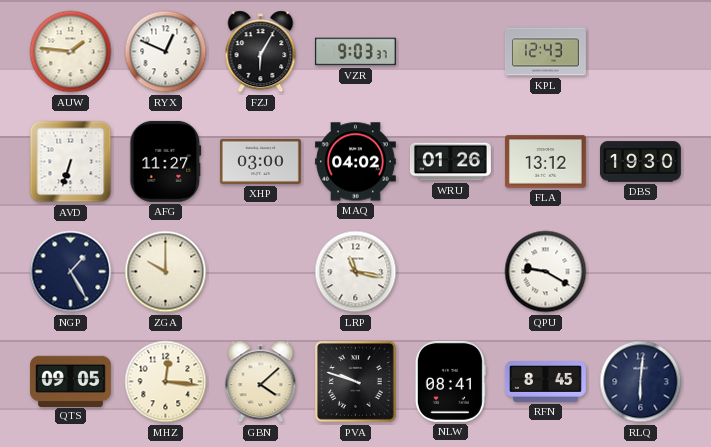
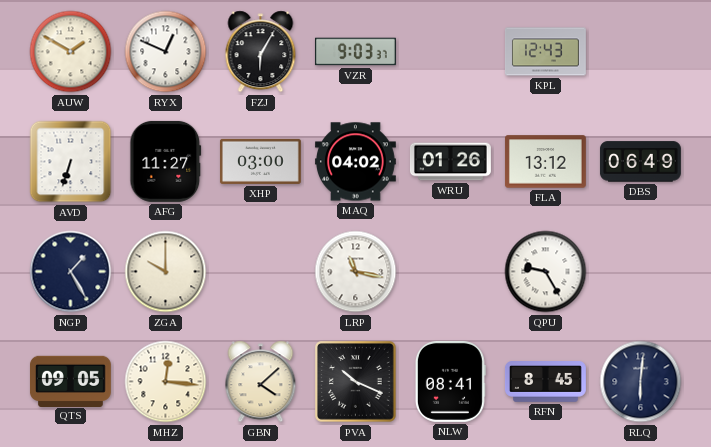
AUW: 1:46 -> 1:50 (71, 52)
DBS: 19:30 -> 06:49 (640, 162)
QPU: 9:20 -> 9:25 (546, 272)
PVA: 9:48 -> 10:19 (356, 382)
